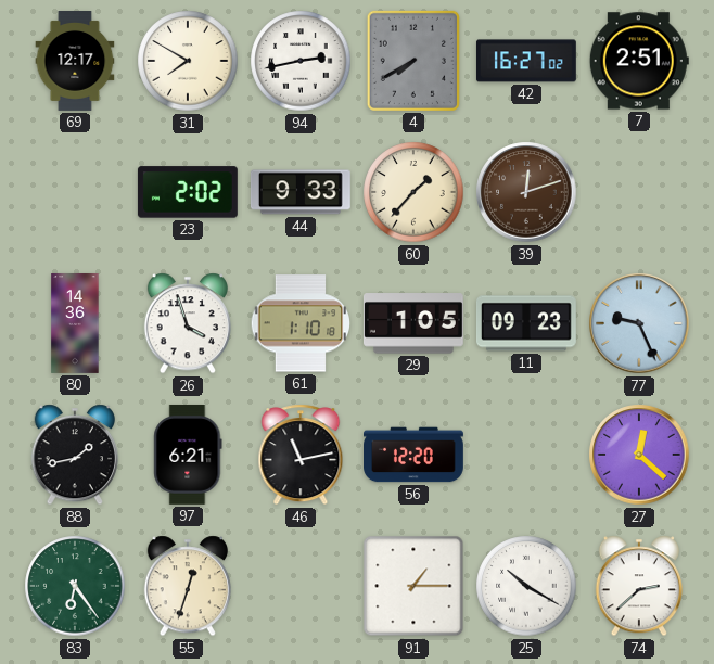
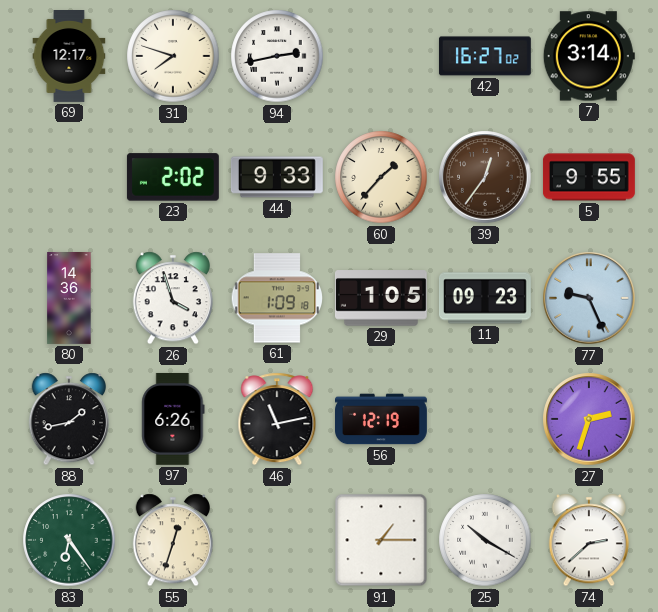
31: 7:50 -> 7:48 (173, 56)
4: 7:40 -> none (413, 61)
7: 2:51 -> 3:14 (589, 56)
39: 12:12 -> 12:36 (485, 177)
5: none -> 9:55 (589, 177)
61: 1:10 -> 1:09 (277, 298)
97: 6:21 -> 6:26 (173, 419)
56: 12:20 -> 12:19 (382, 419)
27: 12:22 -> 2:33 (589, 419)
